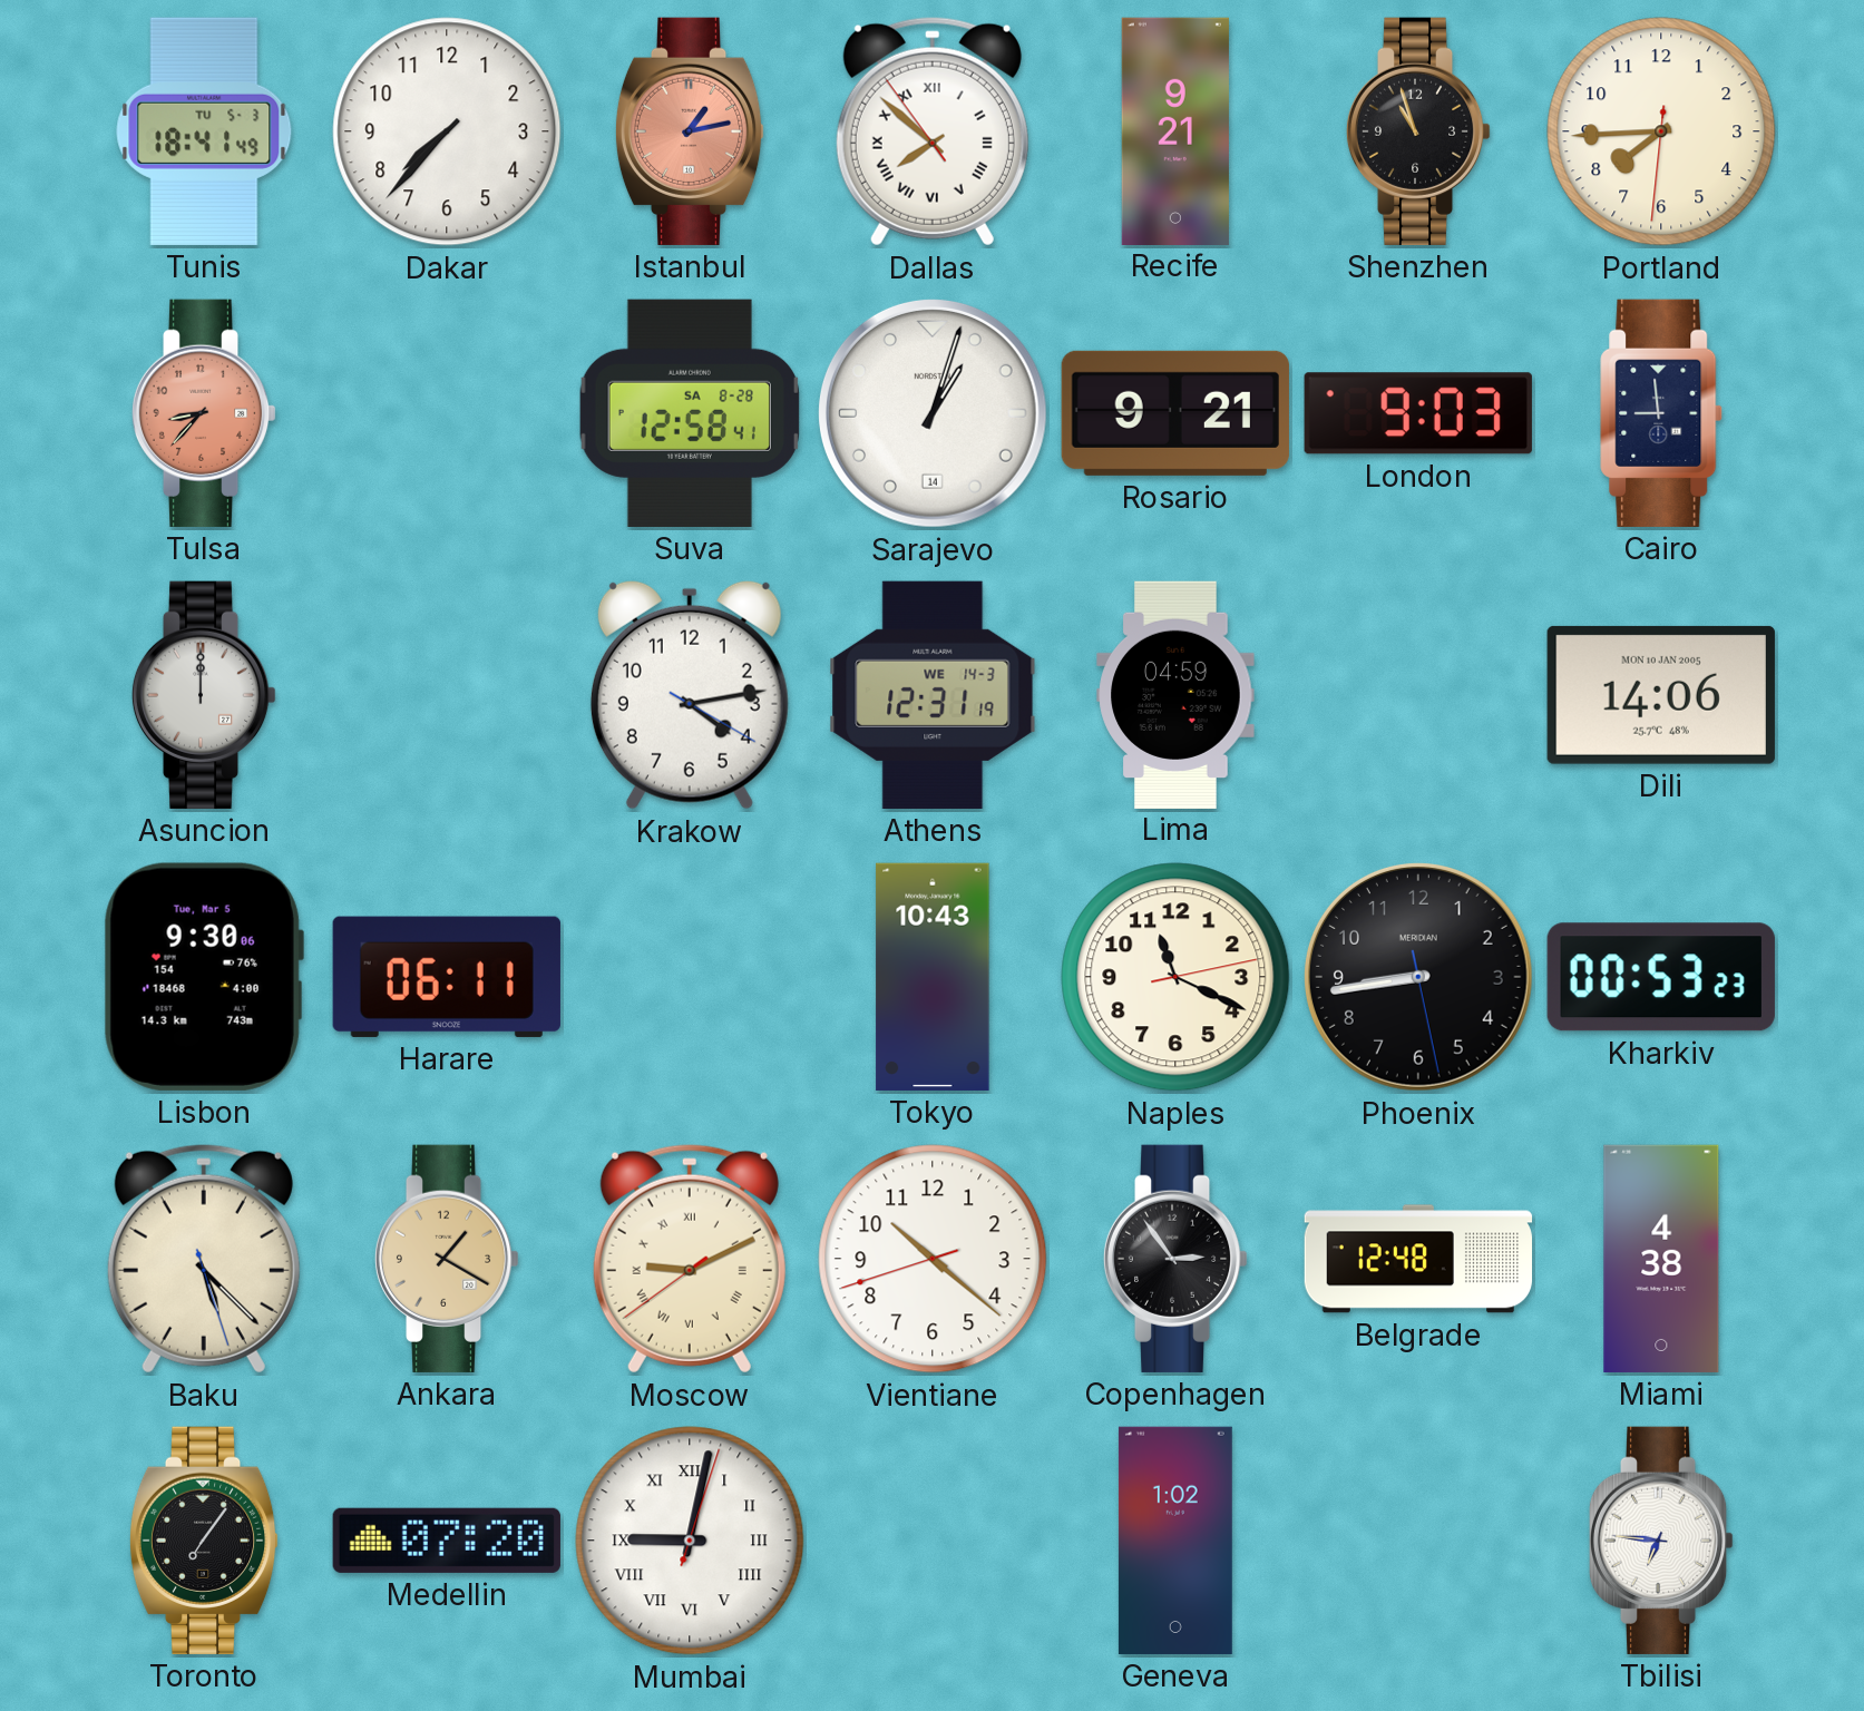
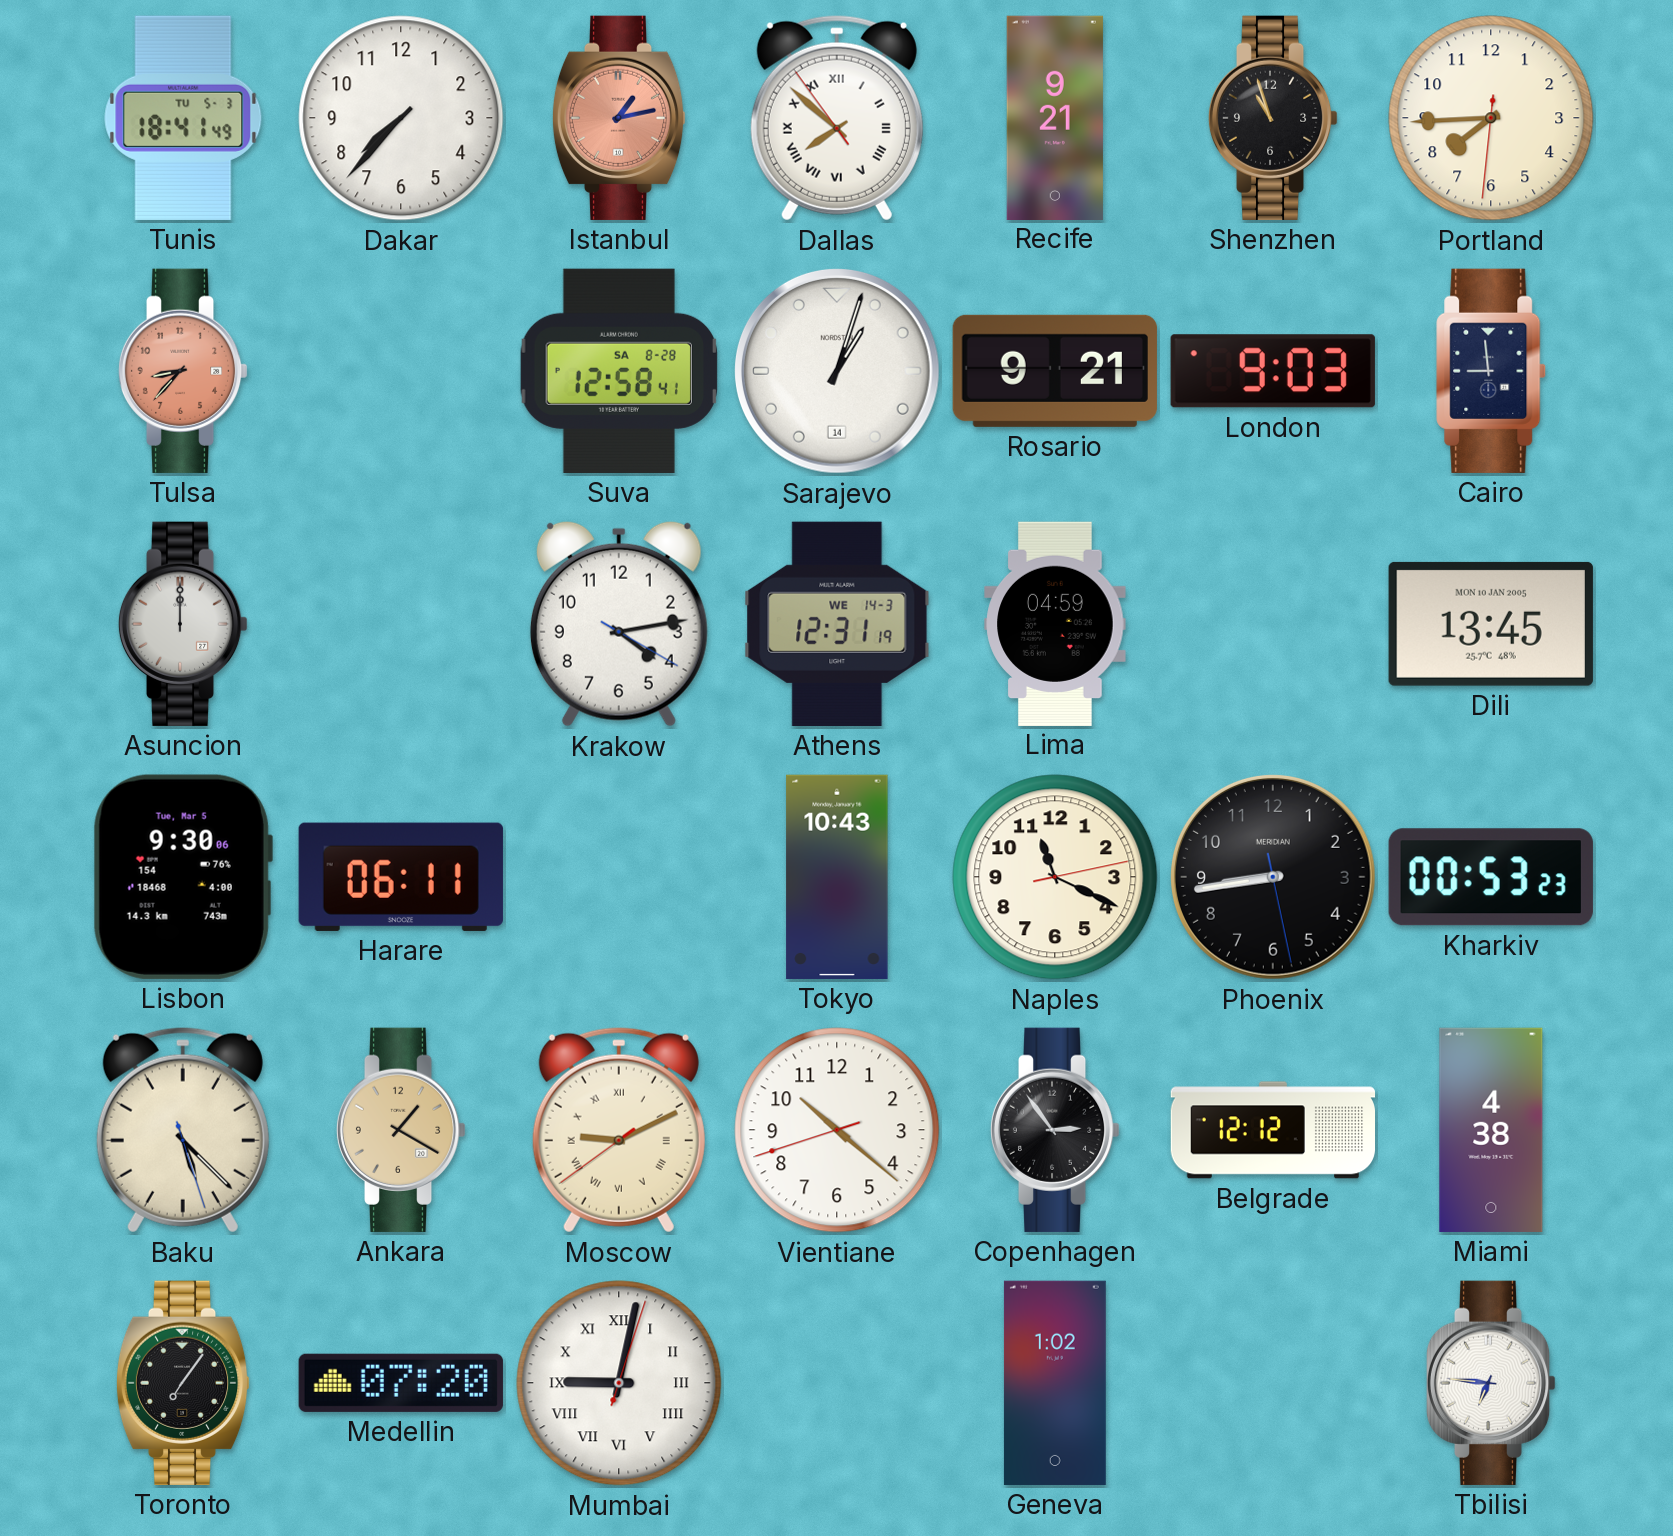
Dili: 14:06 -> 13:45 (1491, 624)
Belgrade: 12:48 -> 12:12 (1273, 1130)
